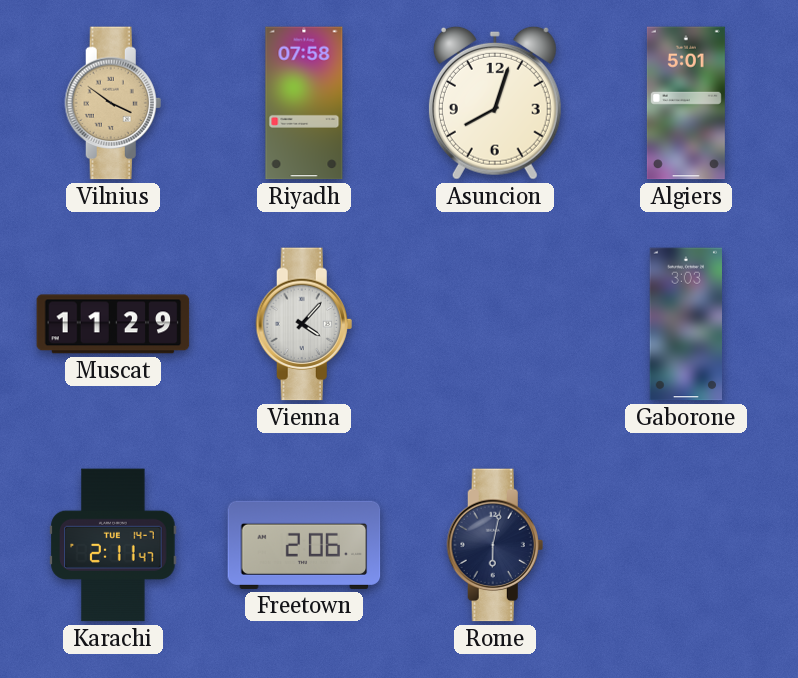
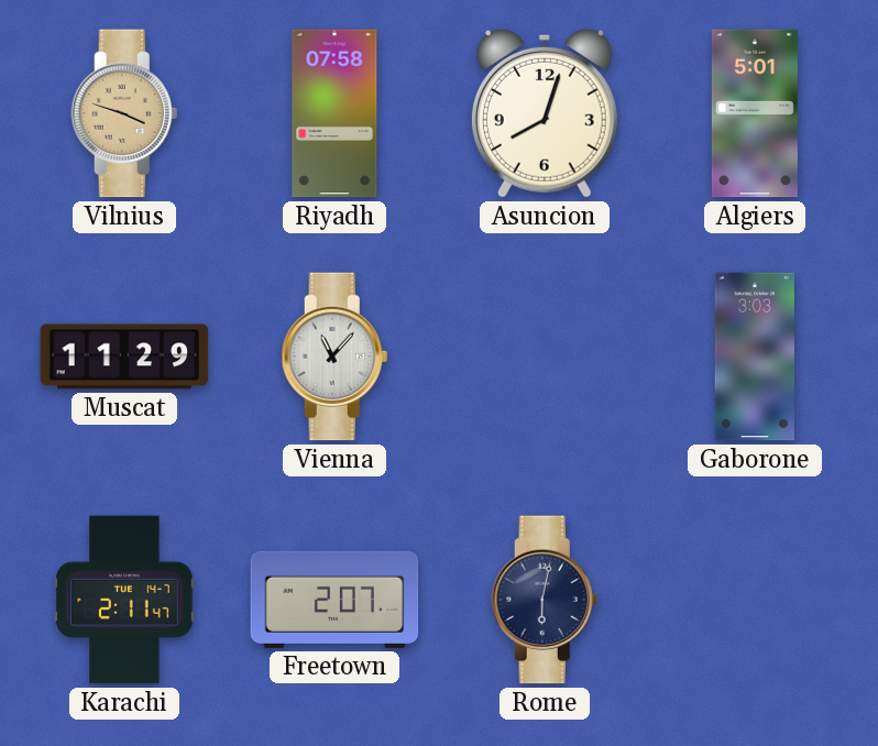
Vilnius: 3:51 -> 3:48 (124, 113)
Vienna: 4:07 -> 11:07 (334, 356)
Freetown: 2:06 -> 2:07 (334, 600)
